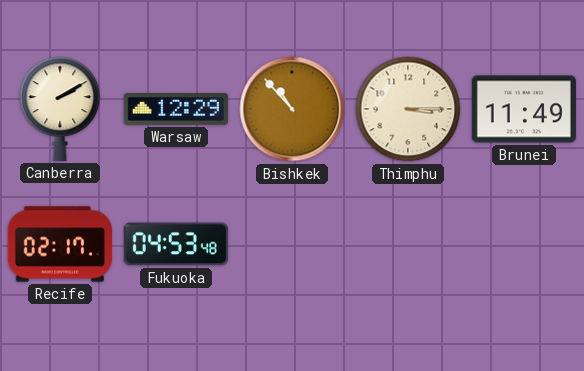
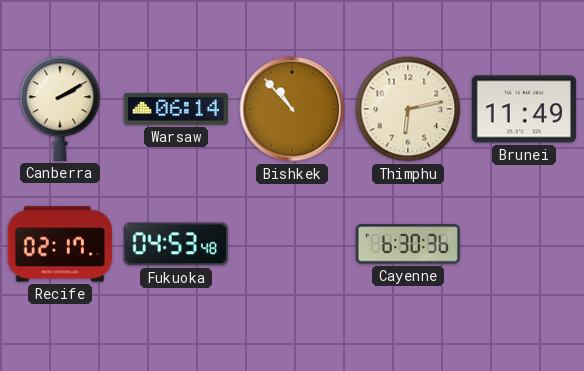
Warsaw: 12:29 -> 06:14 (176, 109)
Thimphu: 3:15 -> 6:13 (408, 109)
Cayenne: none -> 6:30 (408, 244)
